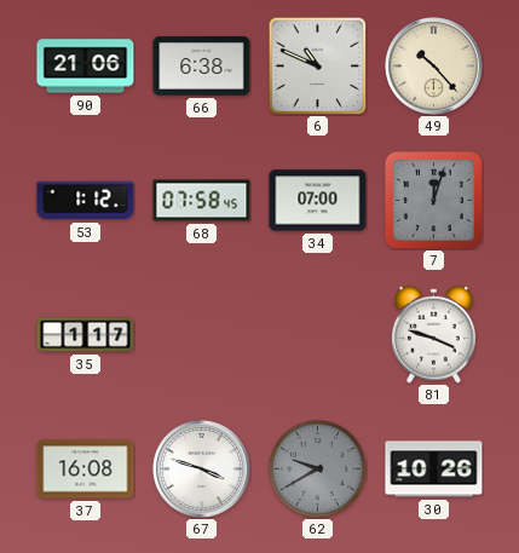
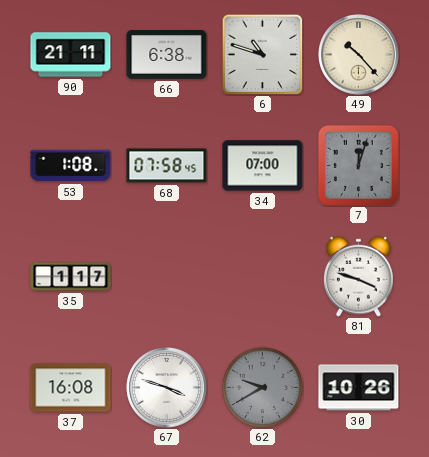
90: 21:06 -> 21:11 (71, 55)
6: 10:49 -> 10:48 (262, 54)
53: 1:12 -> 1:08 (71, 166)
